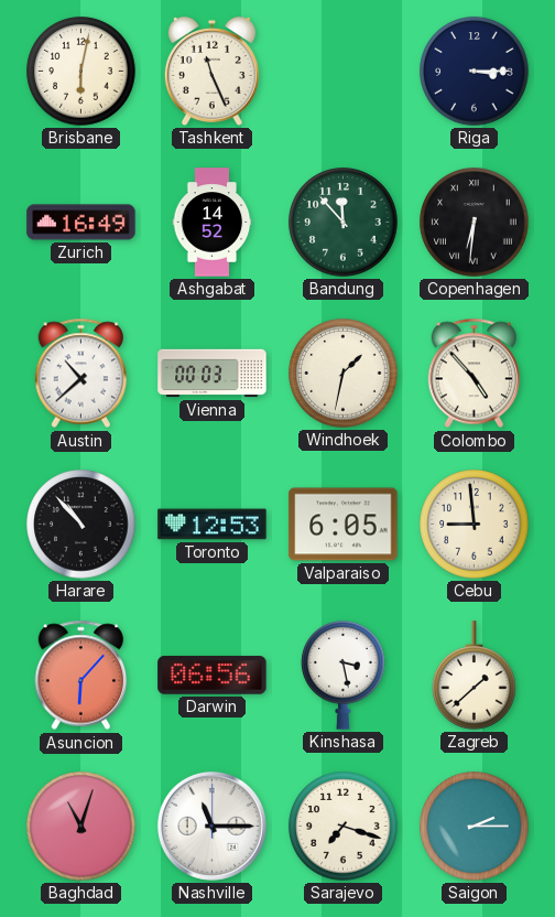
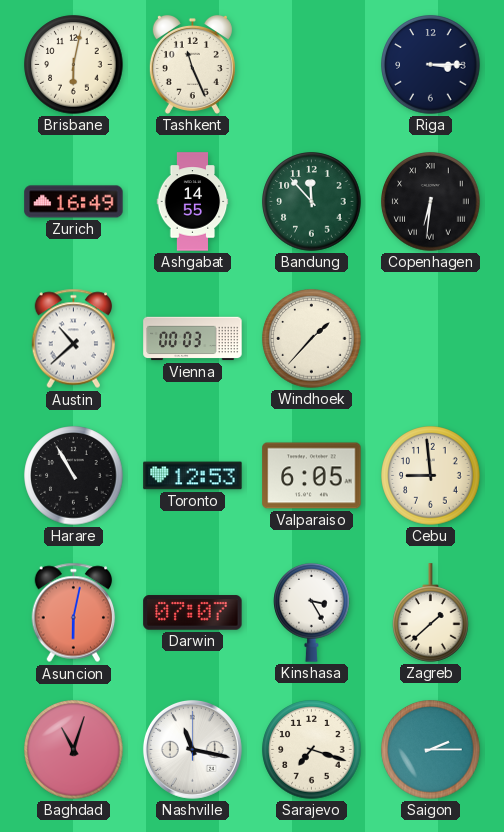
Ashgabat: 14:52 -> 14:55 (193, 202)
Windhoek: 1:32 -> 1:37 (312, 339)
Colombo: 4:53 -> none (475, 374)
Harare: 10:53 -> 10:55 (74, 476)
Asuncion: 6:07 -> 6:02 (74, 613)
Darwin: 06:56 -> 07:07 (193, 613)
Kinshasa: 3:28 -> 3:25 (312, 613)
Nashville: 11:15 -> 11:17 (192, 749)
